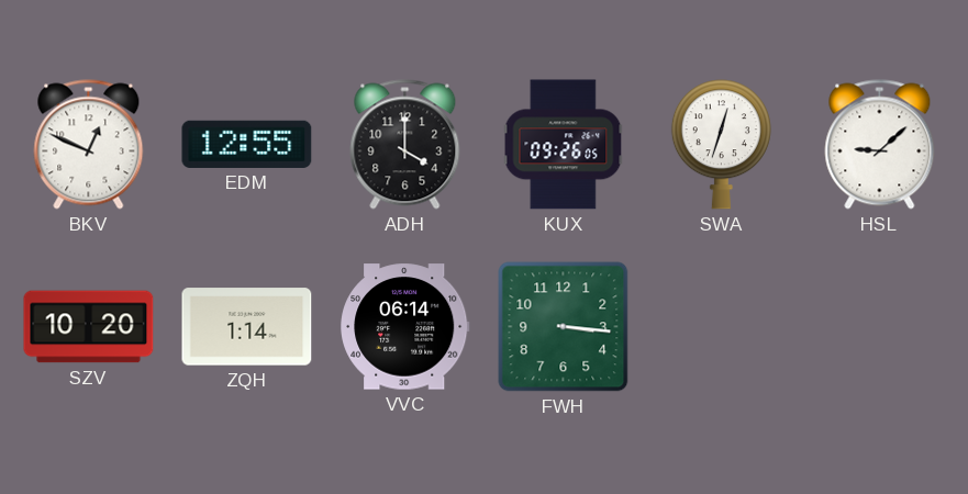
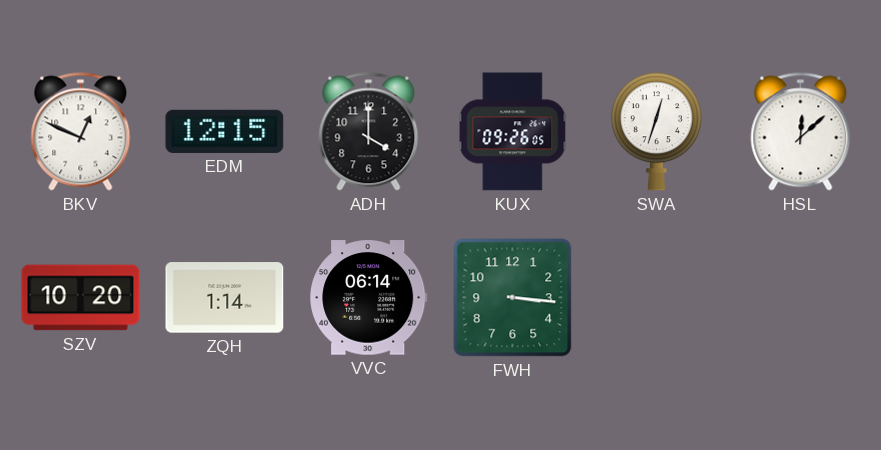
EDM: 12:55 -> 12:15 (225, 131)
HSL: 9:08 -> 12:08 (801, 132)
